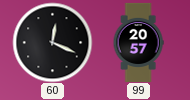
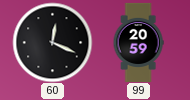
99: 20:57 -> 20:59 (138, 42)
